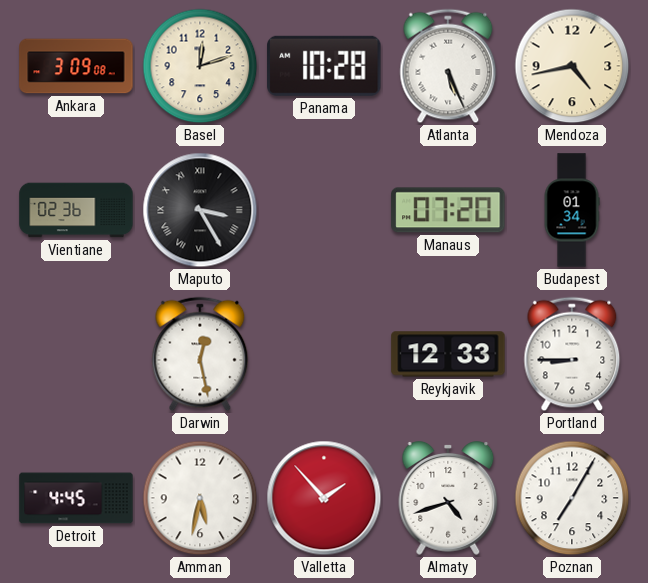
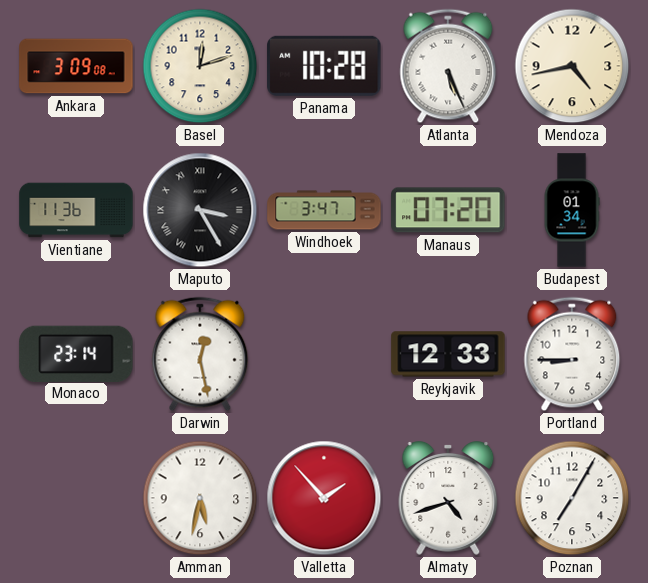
Vientiane: 02:36 -> 11:36 (76, 210)
Windhoek: none -> 3:47 (324, 210)
Monaco: none -> 23:14 (76, 353)
Detroit: 4:45 -> none (76, 498)
